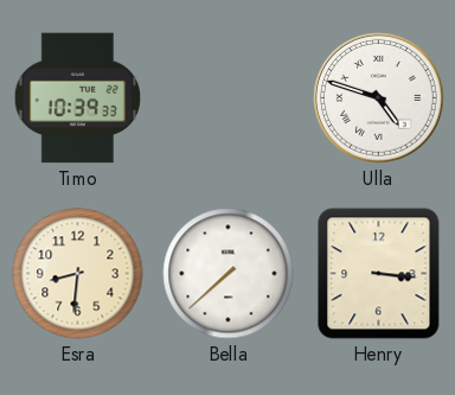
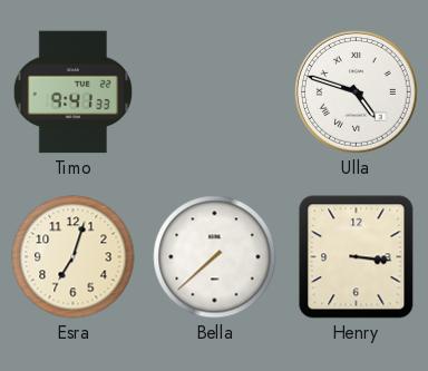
Timo: 10:39 -> 9:41 (72, 92)
Esra: 8:31 -> 7:03 (74, 257)
